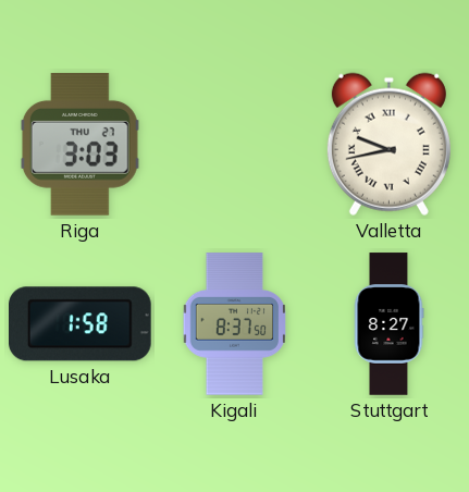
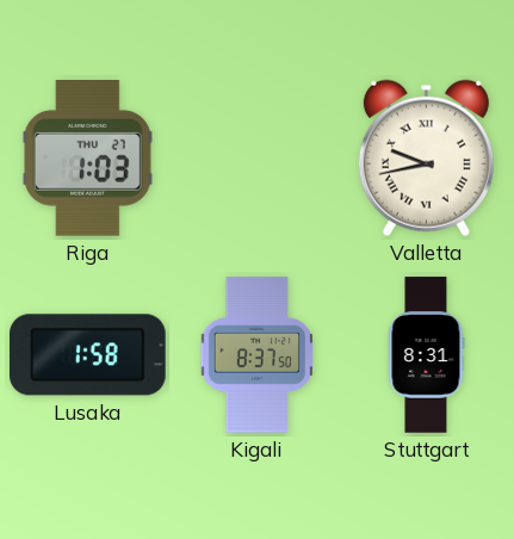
Riga: 3:03 -> 1:03 (87, 159)
Stuttgart: 8:27 -> 8:31 (426, 355)
